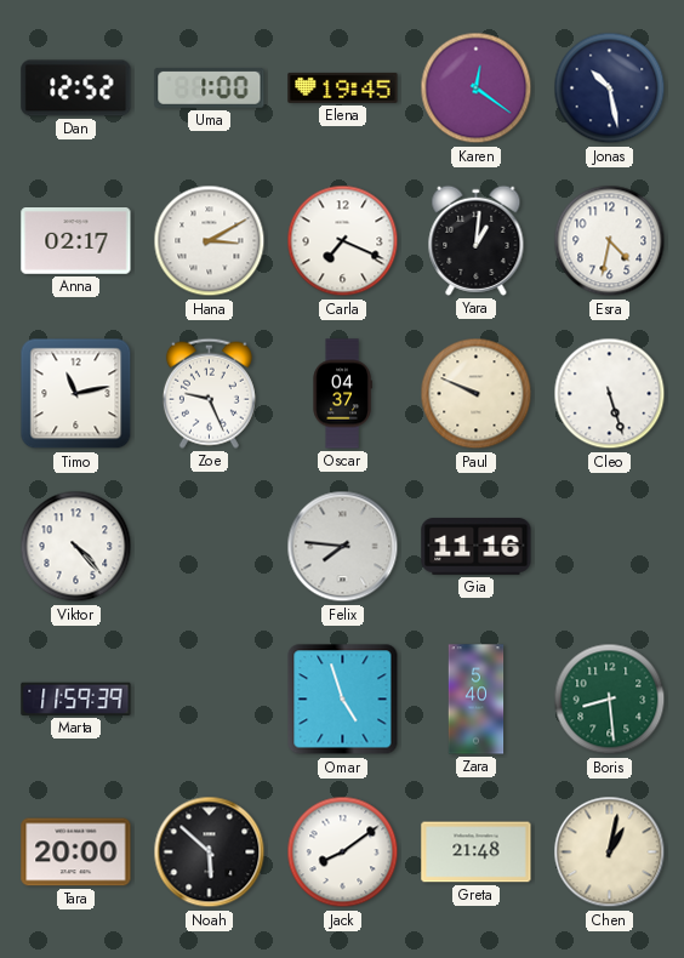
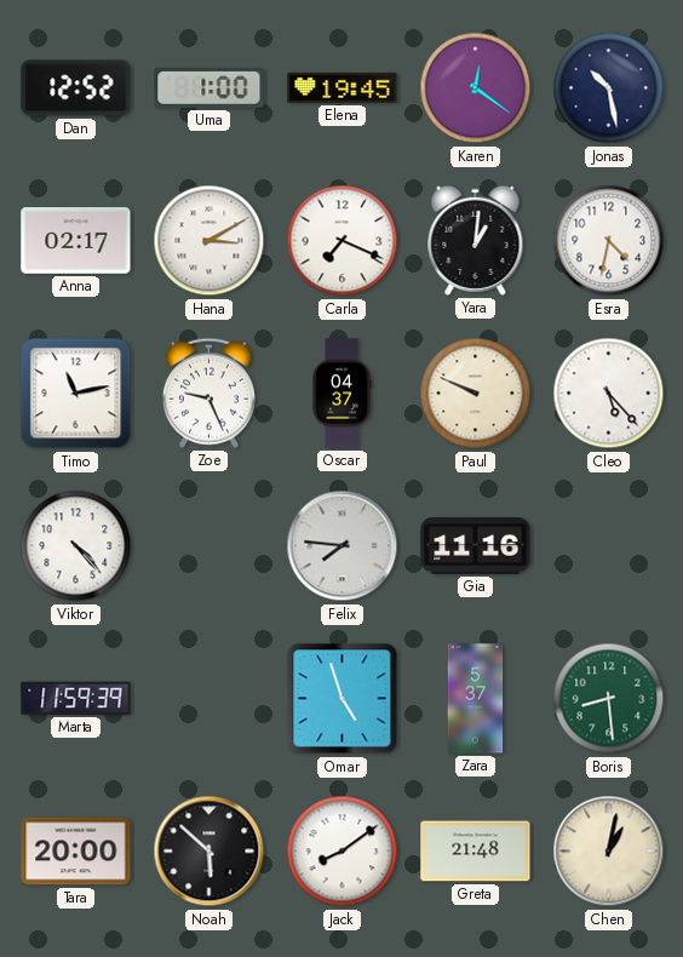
Cleo: 5:27 -> 5:23 (609, 394)
Zara: 5:40 -> 5:37 (476, 699)
